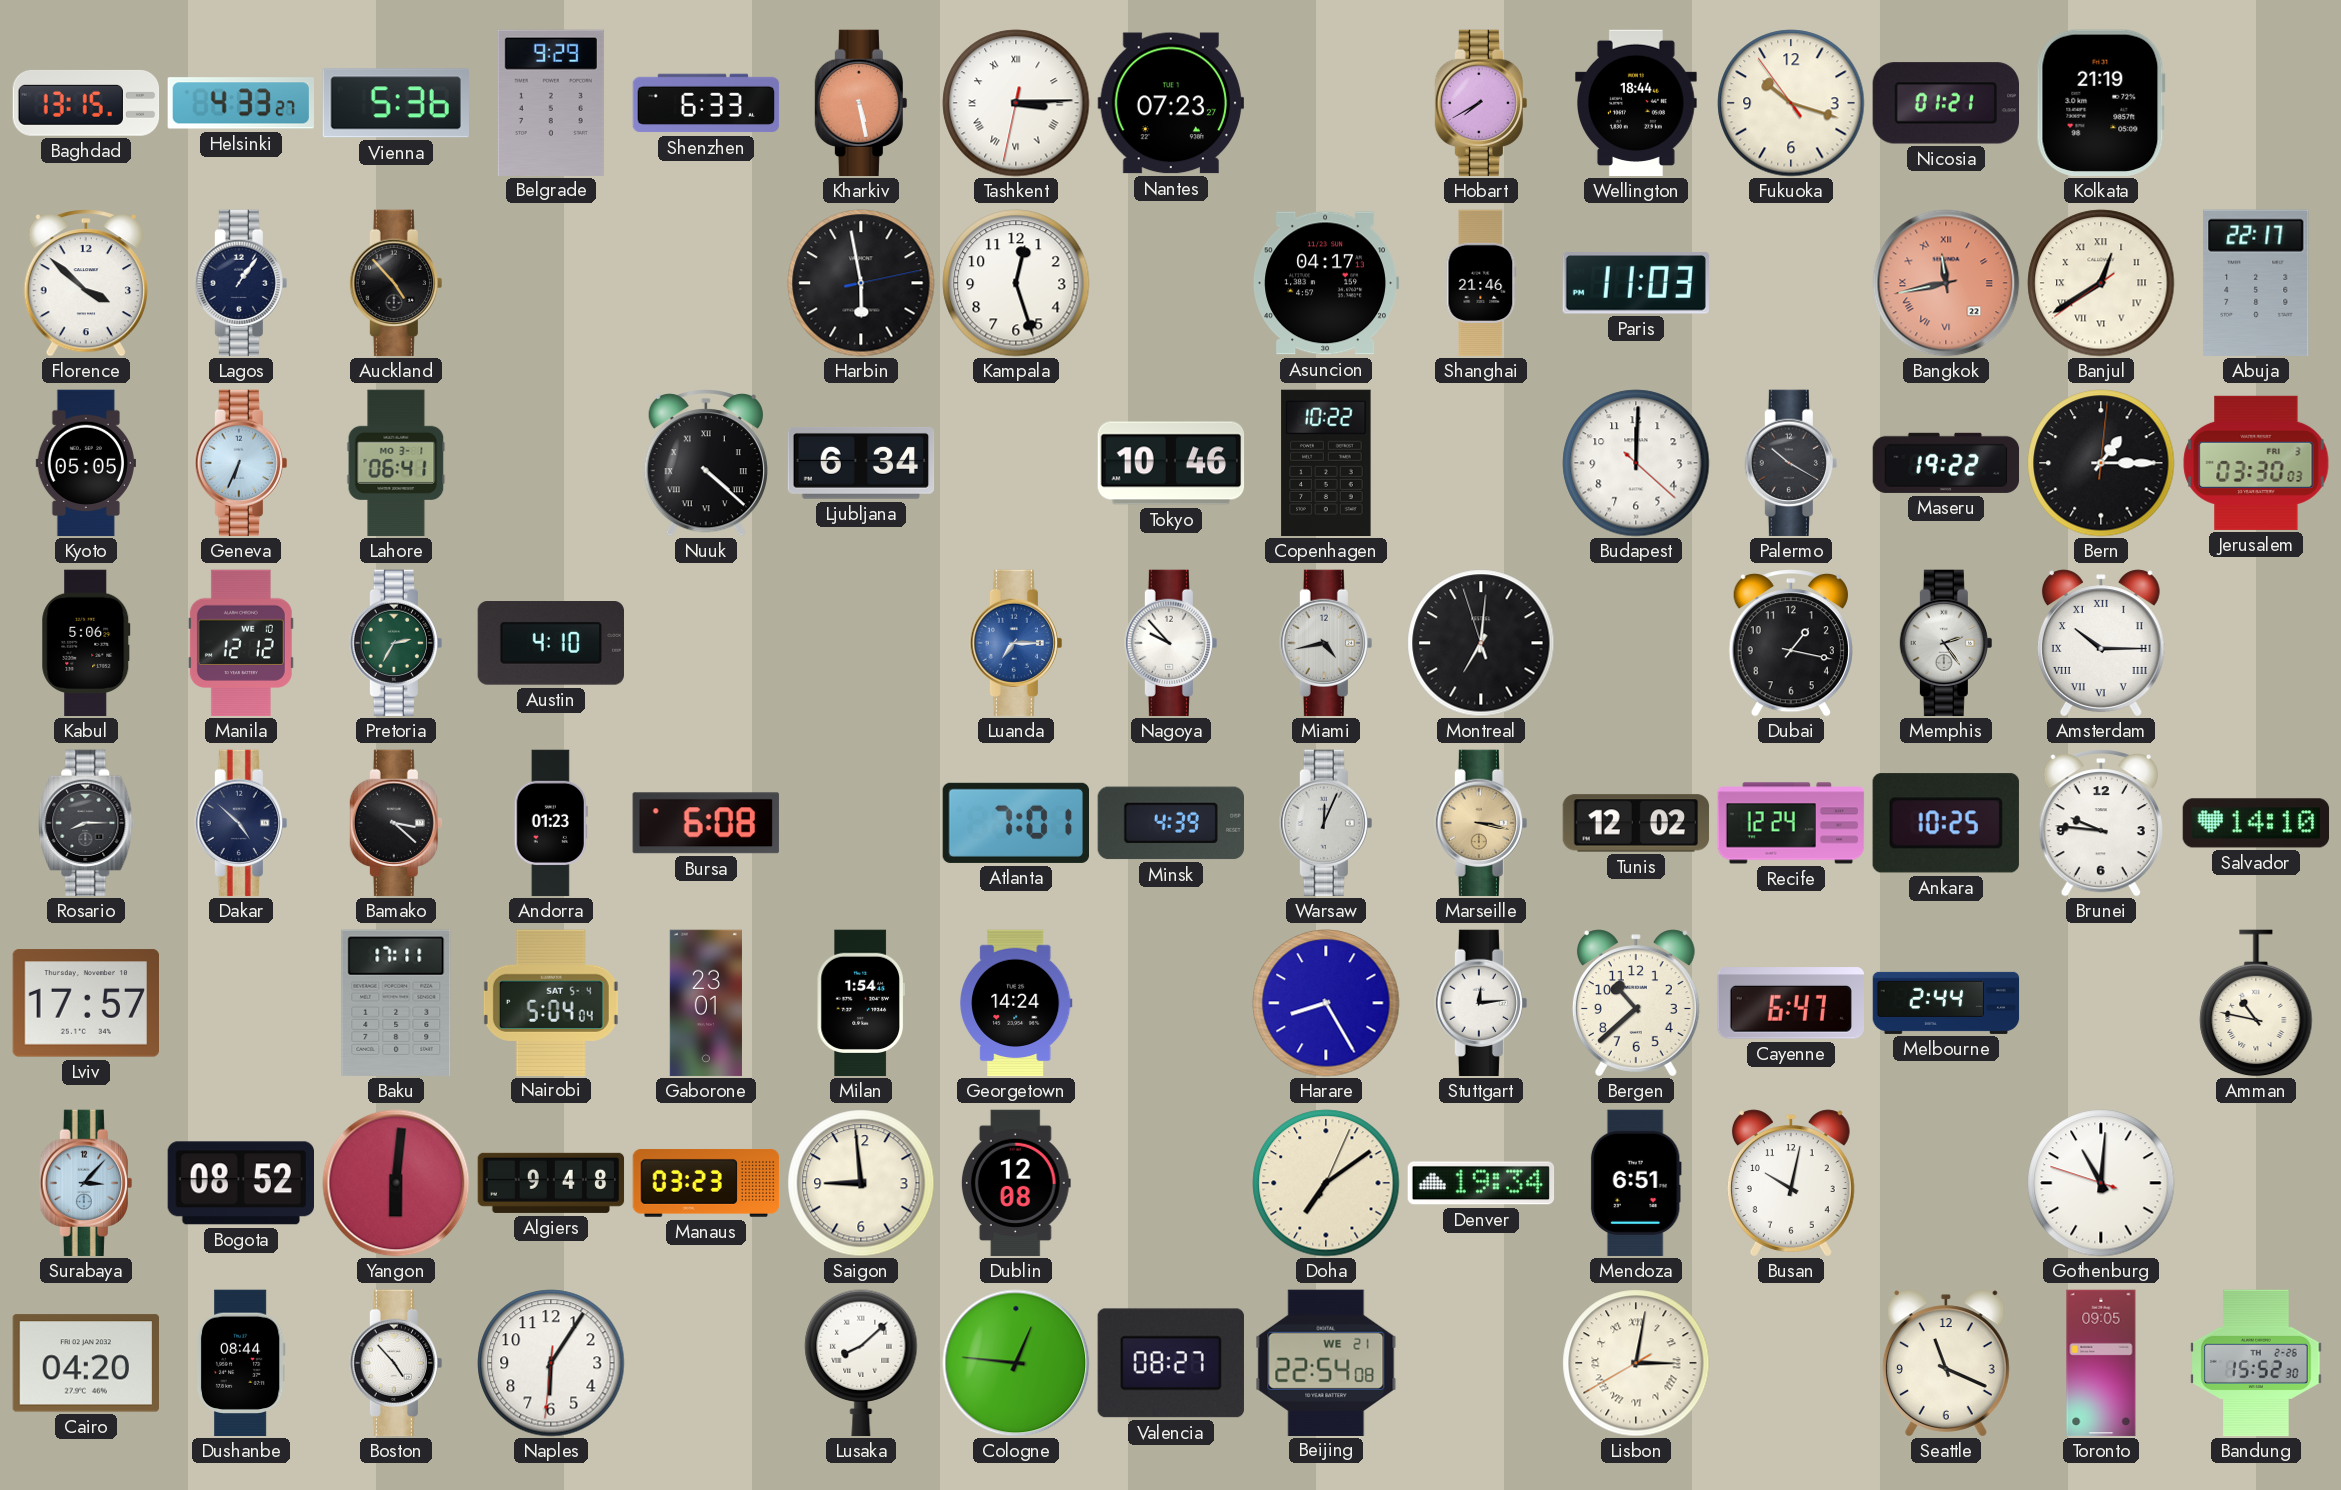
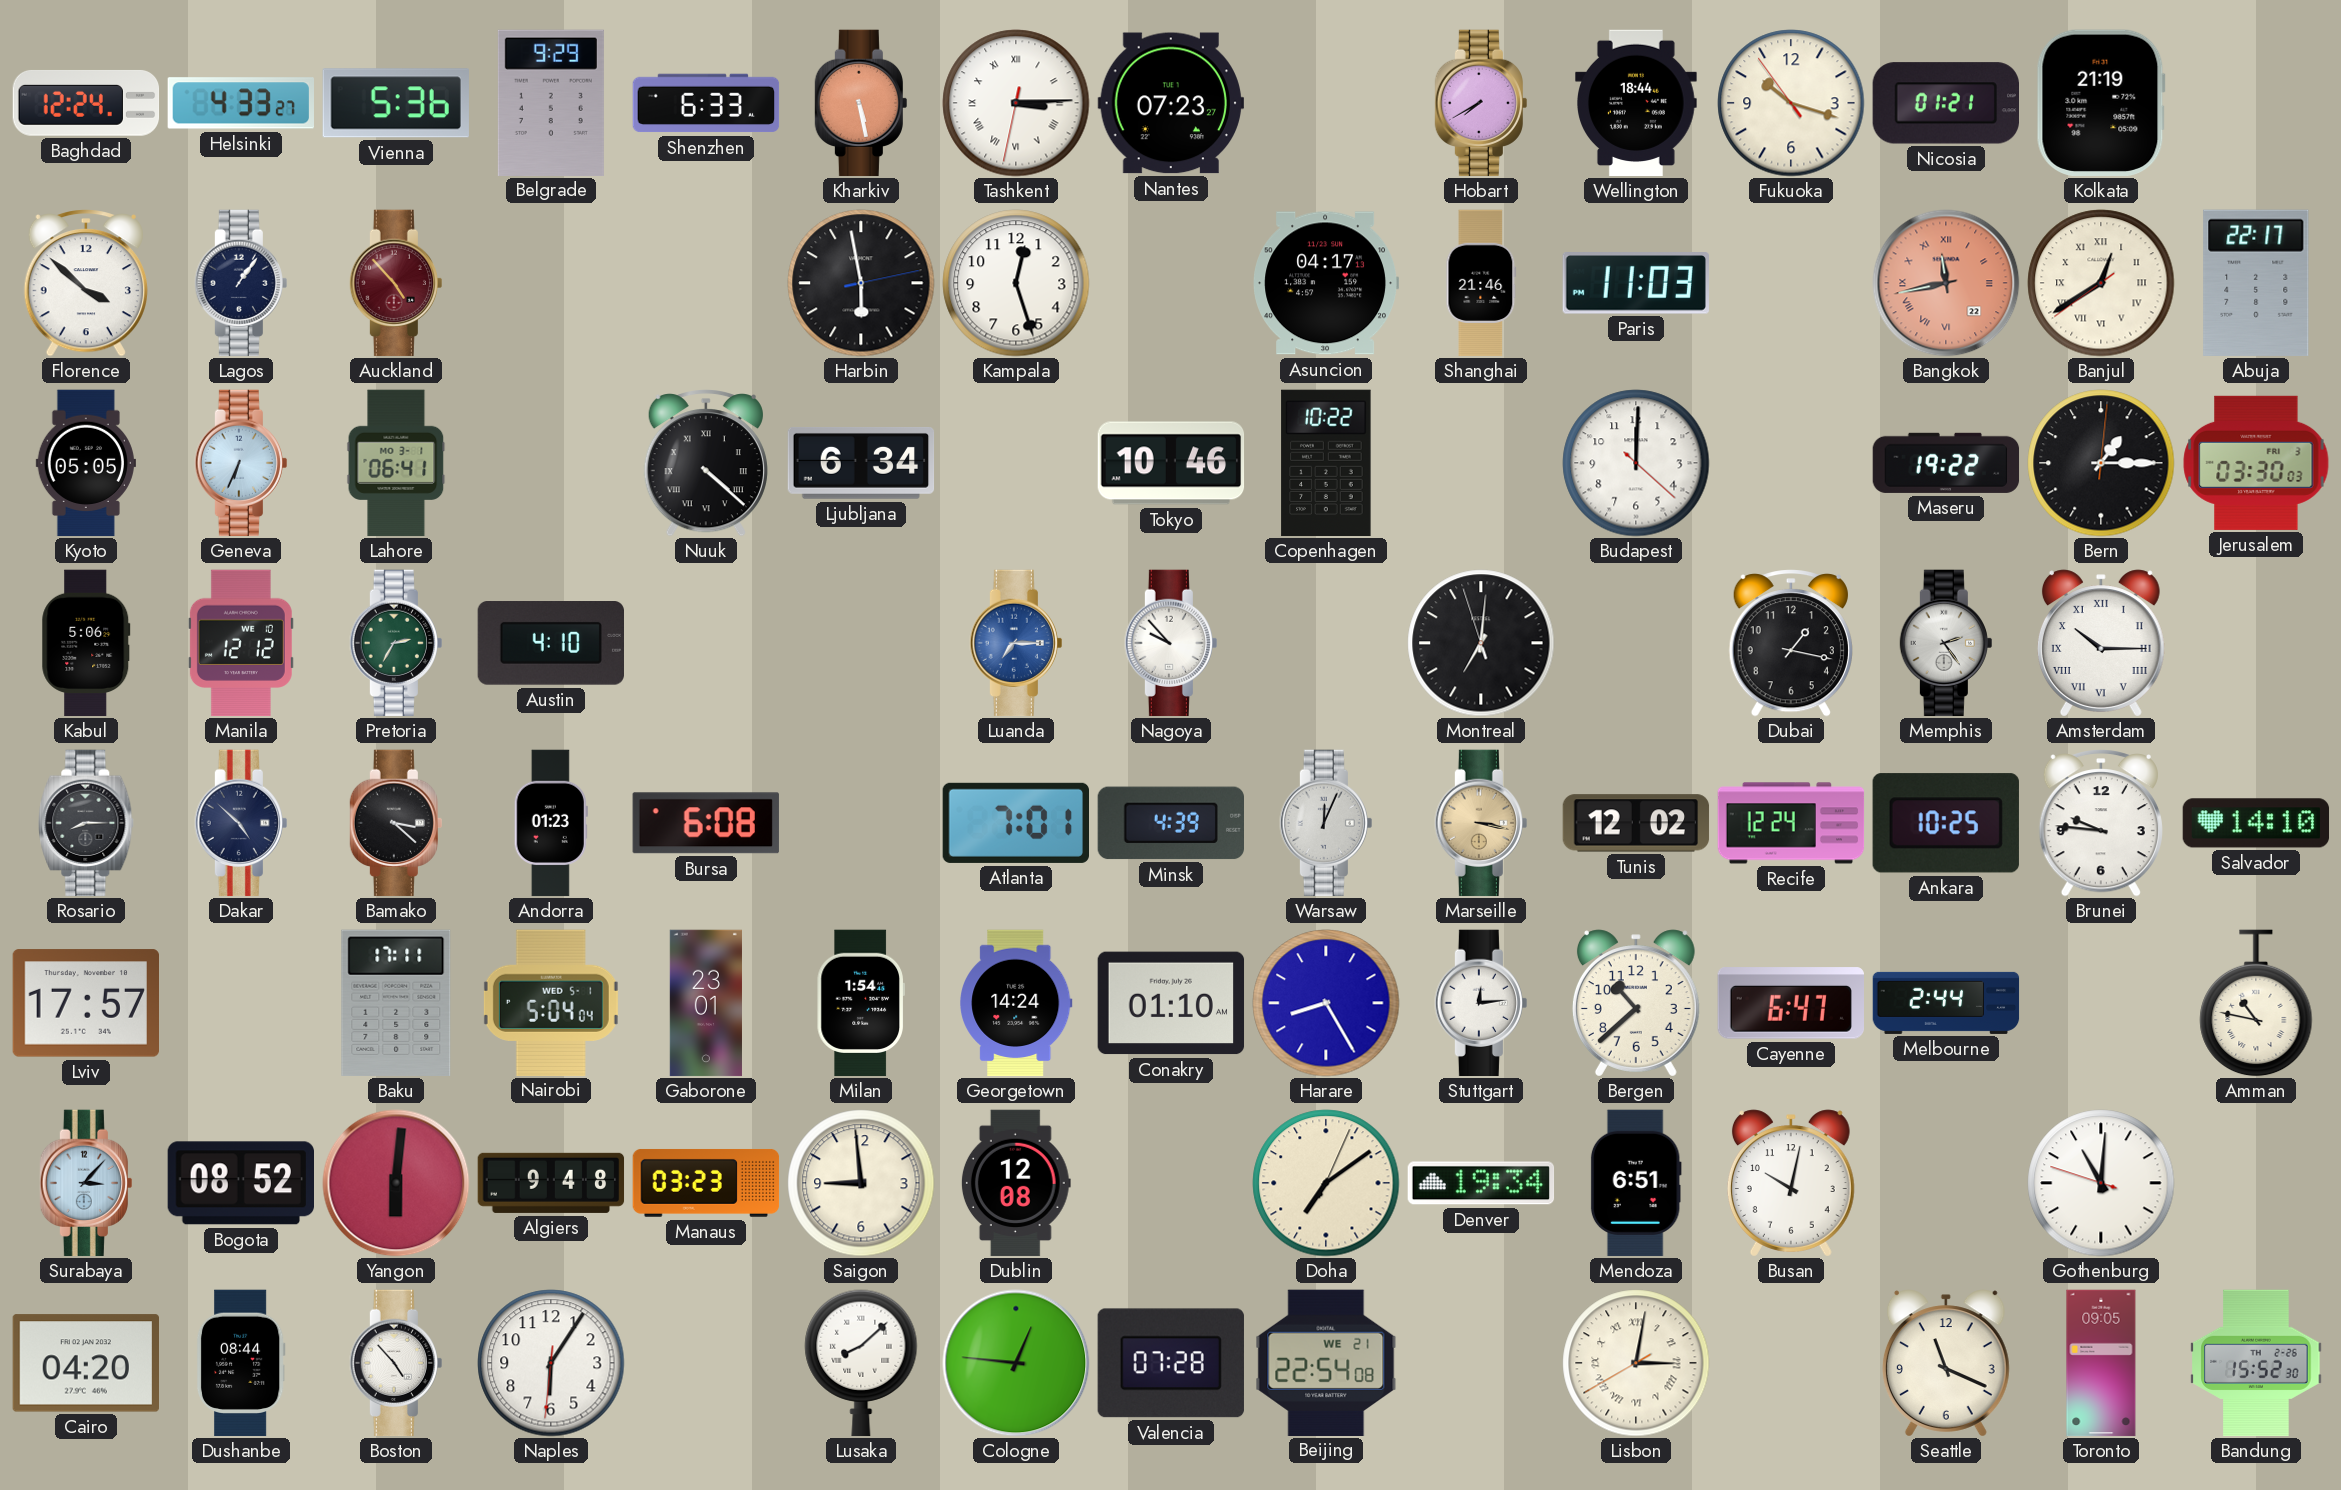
Baghdad: 13:15 -> 12:24 (86, 103)
Auckland dial: black -> burgundy (396, 283)
Palermo: 10:20 -> none (1791, 463)
Miami: 4:43 -> none (1326, 643)
Nairobi date: SAT 5-4 -> WED 5-1 (551, 1002)
Conakry: none -> 01:10 (1171, 1003)
Valencia: 08:27 -> 07:28 (1171, 1363)
